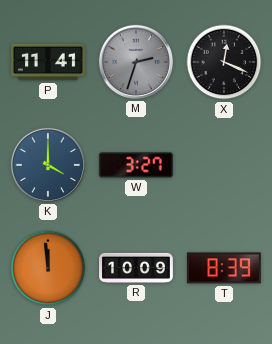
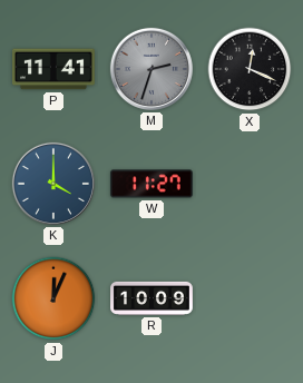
W: 3:27 -> 11:27 (151, 184)
J: 11:59 -> 12:04 (53, 298)
T: 8:39 -> none (224, 268)
